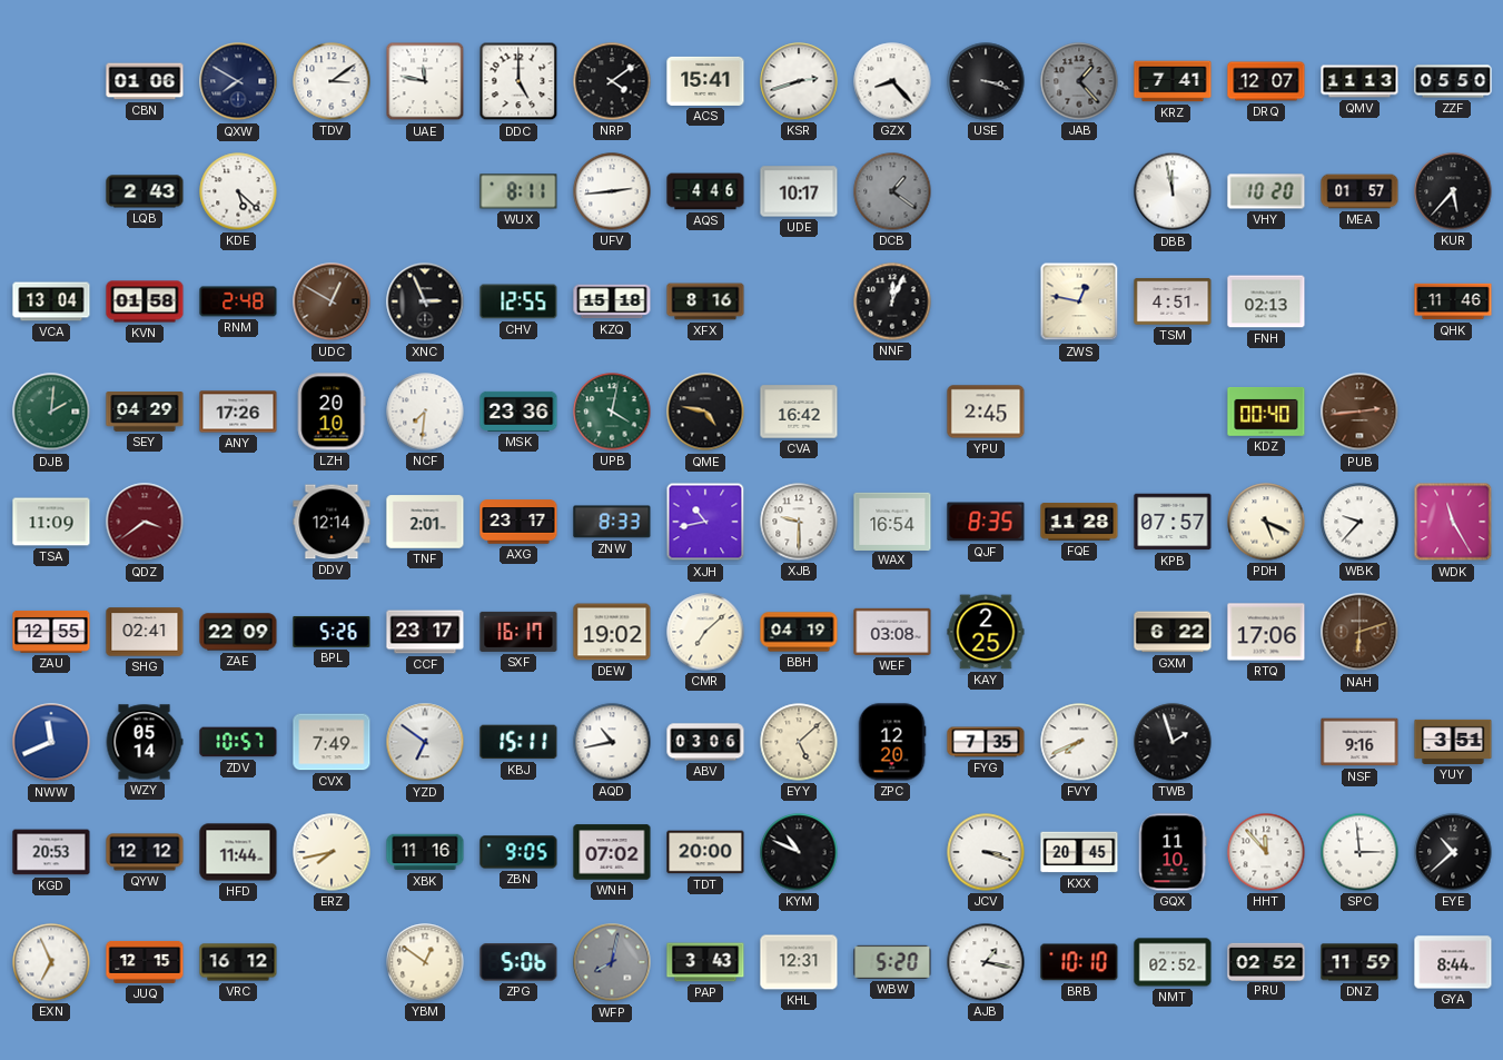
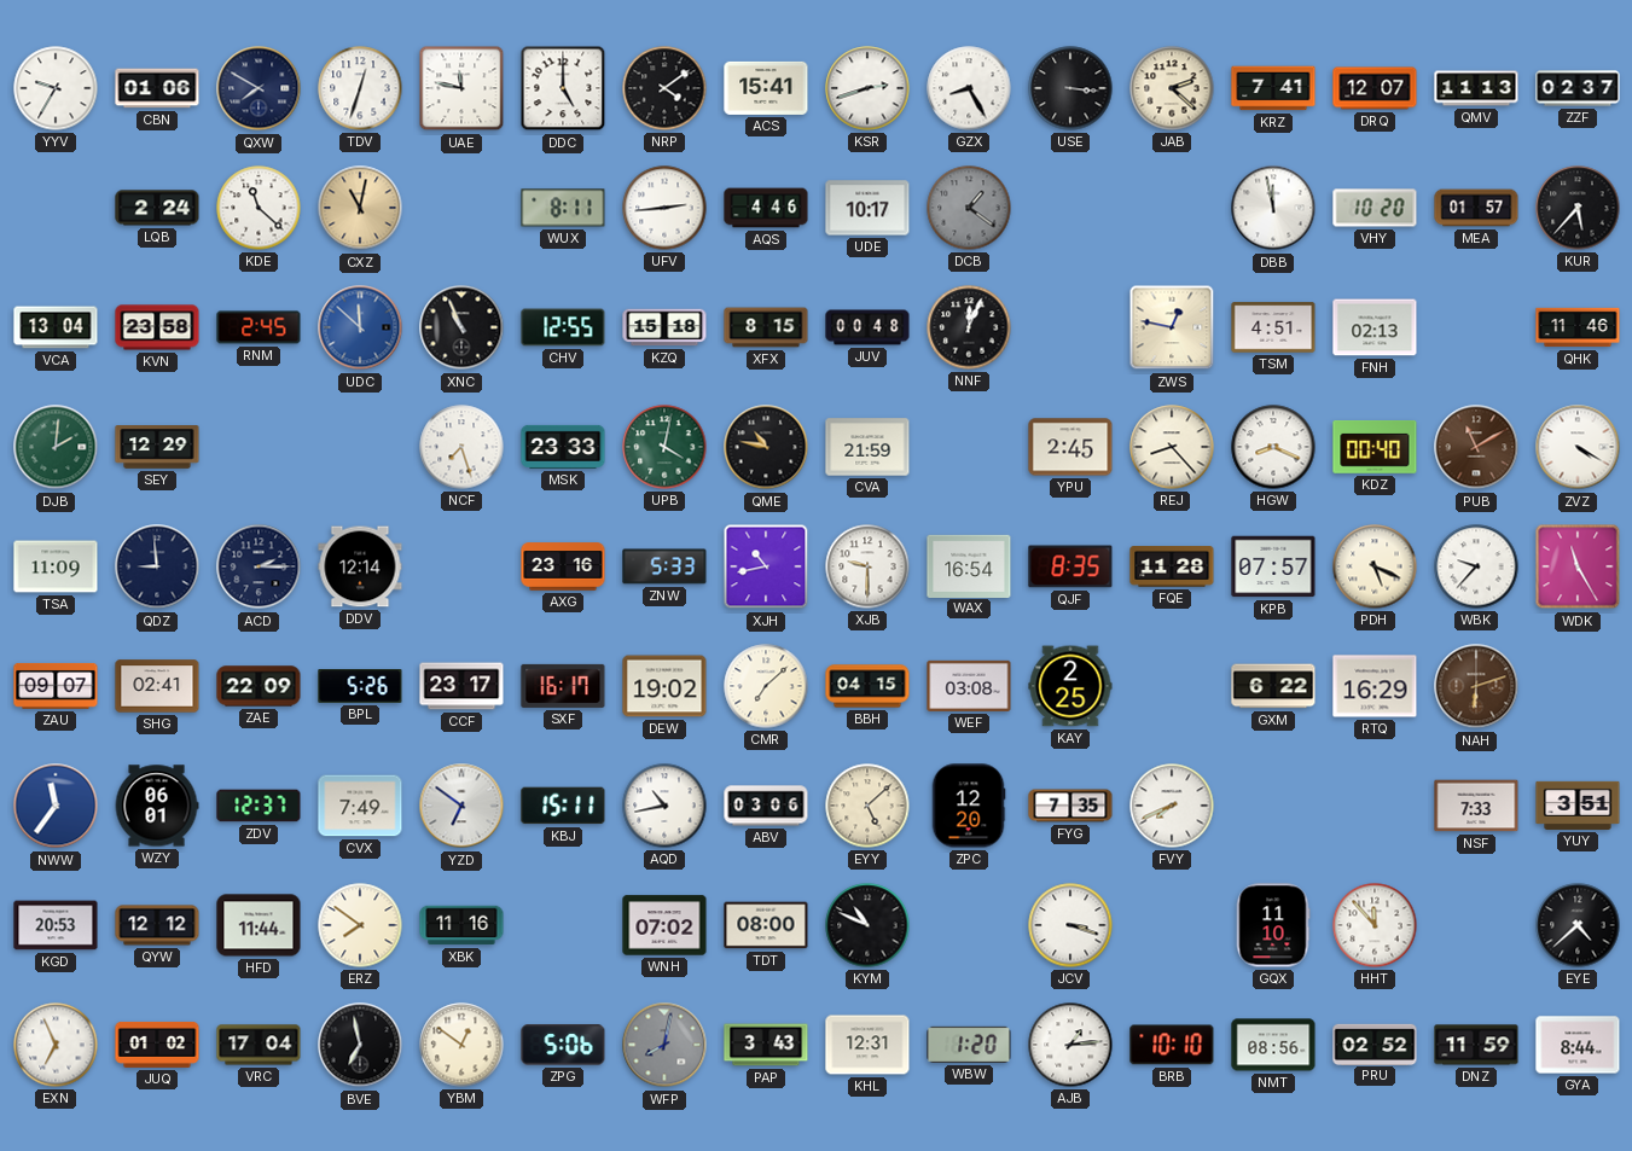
YYV: none -> 9:35 (56, 88)
TDV: 3:09 -> 12:33 (360, 88)
GZX: 8:23 -> 8:25 (969, 88)
USE: 3:18 -> 3:16 (1070, 88)
JAB: 1:23 -> 2:22 (1172, 88)
JAB dial: grey -> cream (1172, 88)
ZZF: 05:50 -> 02:37 (1578, 88)
LQB: 2:43 -> 2:24 (157, 208)
KDE: 5:22 -> 11:22 (259, 208)
CXZ: none -> 11:02 (360, 208)
KVN: 01:58 -> 23:58 (157, 327)
RNM: 2:48 -> 2:45 (259, 327)
UDC: 12:50 -> 11:52 (360, 327)
UDC dial: brown -> blue (360, 327)
XNC: 2:56 -> 10:56 (461, 327)
XFX: 8:16 -> 8:15 (766, 327)
JUV: none -> 00:48 (867, 327)
SEY: 04:29 -> 12:29 (157, 447)
ANY: 17:26 -> none (238, 412)
LZH: 20:10 -> none (332, 412)
NCF: 7:31 -> 7:27 (461, 447)
MSK: 23:36 -> 23:33 (563, 447)
QME: 4:47 -> 10:47 (766, 447)
CVA: 16:42 -> 21:59 (867, 447)
REJ: none -> 8:23 (1172, 447)
HGW: none -> 8:19 (1273, 447)
PUB: 2:44 -> 11:10 (1476, 447)
ZVZ: none -> 4:20 (1578, 447)
QDZ: 3:39 -> 8:59 (157, 566)
QDZ dial: burgundy -> navy (157, 566)
ACD: none -> 2:15 (259, 566)
TNF: 2:01 -> none (425, 522)
AXG: 23:17 -> 23:16 (563, 566)
ZNW: 8:33 -> 5:33 (664, 566)
ZAU: 12:55 -> 09:07 (56, 686)
BBH: 04:19 -> 04:15 (867, 686)
RTQ: 17:06 -> 16:29 (1375, 686)
NWW: 11:41 -> 11:36 (56, 806)
WZY: 05:14 -> 06:01 (157, 806)
ZDV: 10:57 -> 12:37 (259, 806)
TWB: 1:57 -> none (1173, 742)
NSF: 9:16 -> 7:33 (1476, 806)
ERZ: 7:43 -> 7:51 (360, 925)
ZBN: 9:05 -> none (518, 852)
TDT: 20:00 -> 08:00 (766, 925)
KXX: 20:45 -> none (1079, 852)
SPC: 2:59 -> none (1359, 852)
EYE: 10:38 -> 4:38 (1578, 925)
JUQ: 12:15 -> 01:02 (157, 1045)
VRC: 16:12 -> 17:04 (259, 1045)
BVE: none -> 6:58 (360, 1045)
WBW: 5:20 -> 1:20 (969, 1045)
AJB: 1:17 -> 1:14 (1070, 1045)
NMT: 02:52 -> 08:56 (1273, 1045)
